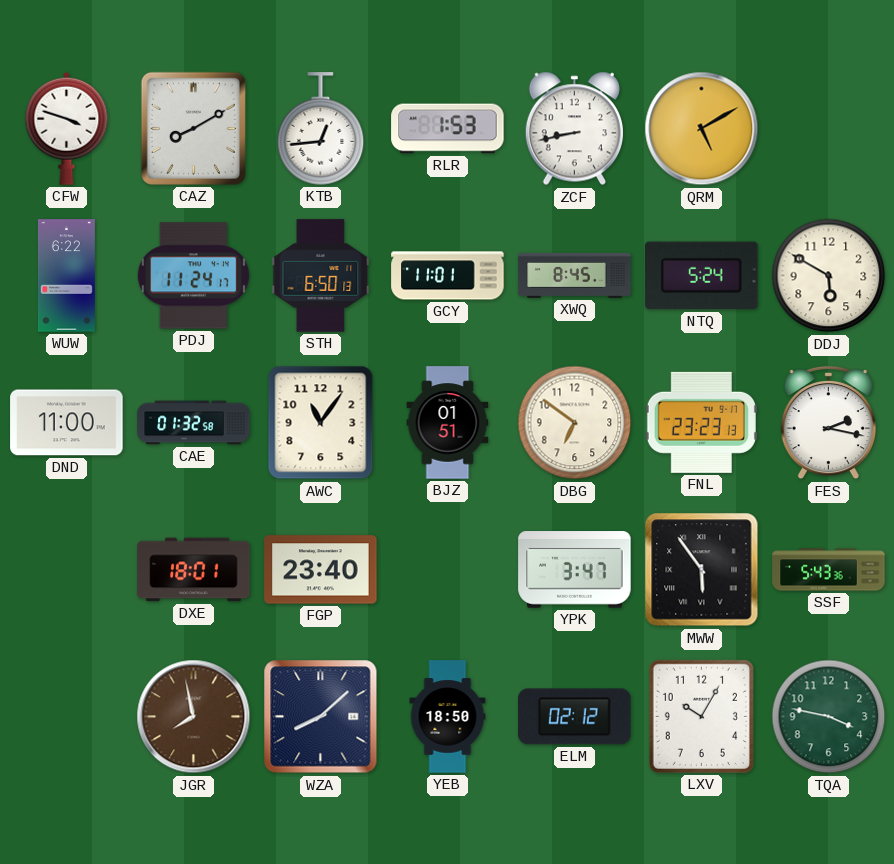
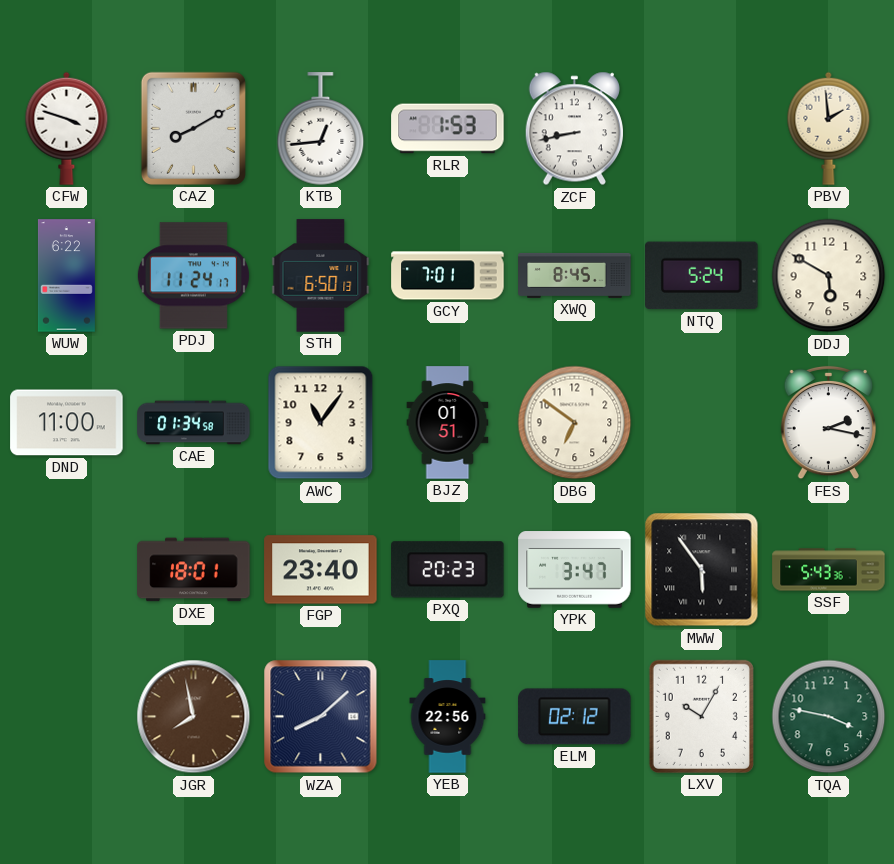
QRM: 5:10 -> none (702, 129)
PBV: none -> 1:59 (829, 128)
GCY: 11:01 -> 7:01 (448, 276)
CAE: 01:32 -> 01:34 (194, 423)
FNL: 23:23 -> none (701, 422)
PXQ: none -> 20:23 (448, 570)
YEB: 18:50 -> 22:56 (448, 717)
